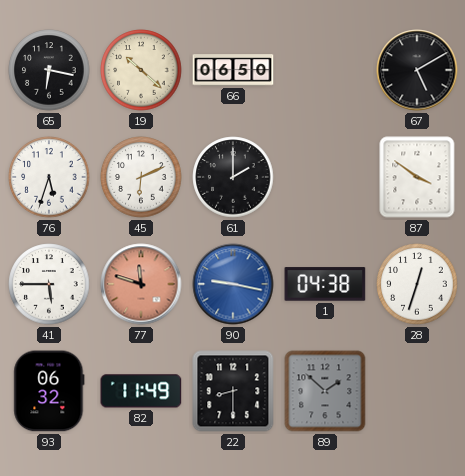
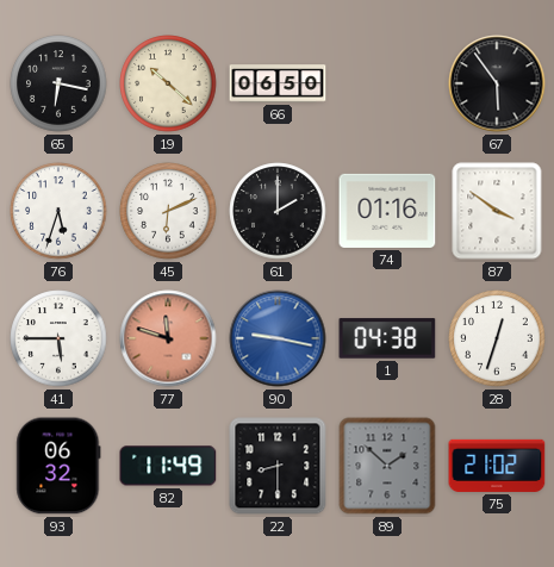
67: 5:10 -> 5:54 (497, 83)
74: none -> 01:16 (387, 211)
75: none -> 21:02 (497, 466)
